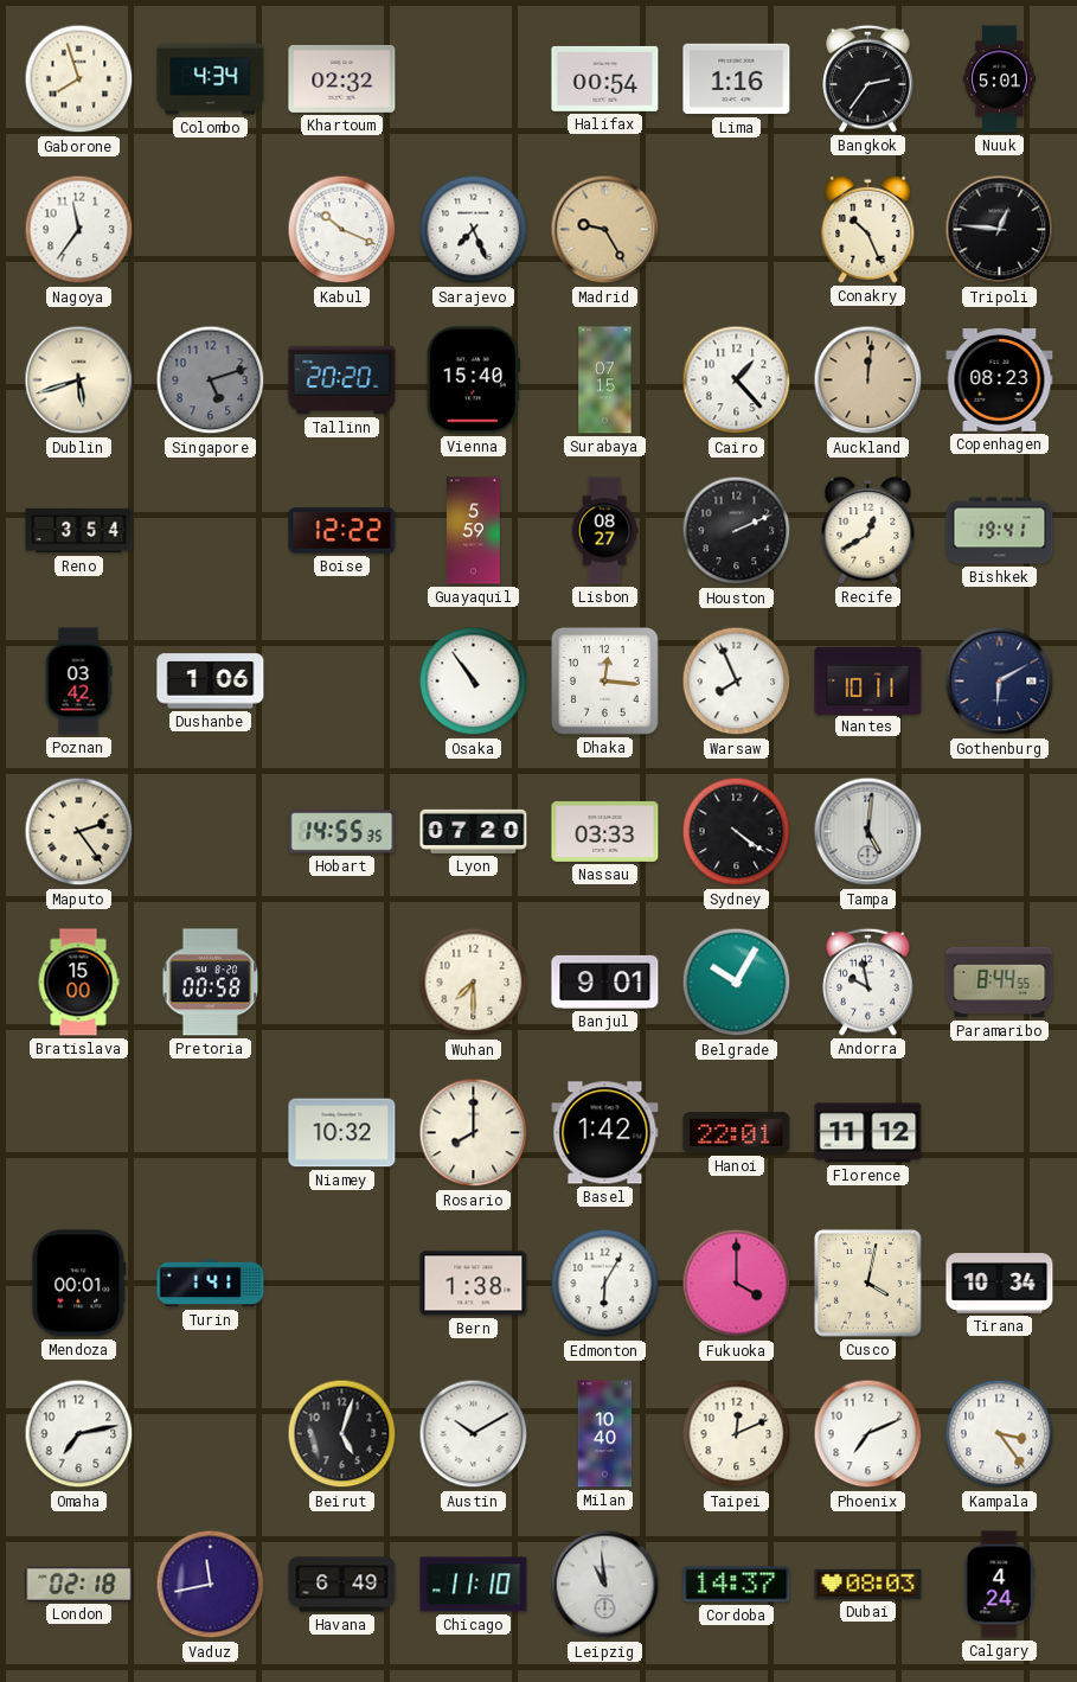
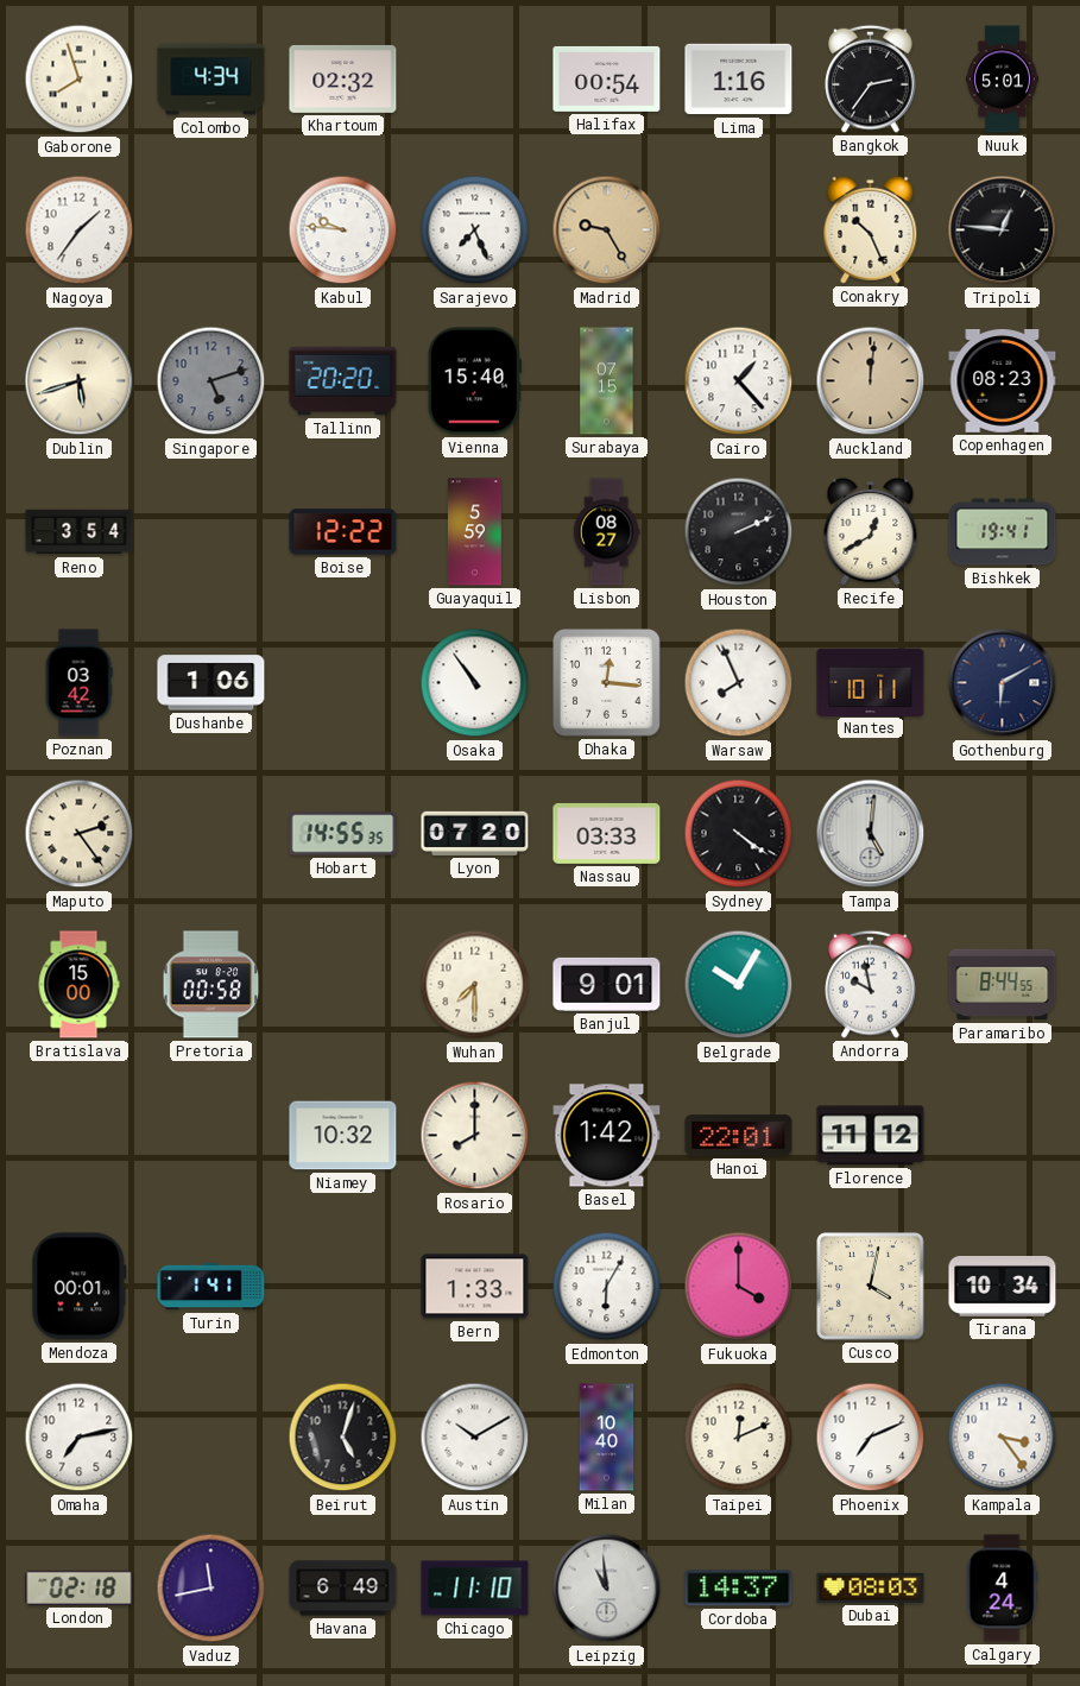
Nagoya: 11:36 -> 1:36 (80, 231)
Kabul: 10:19 -> 9:46 (343, 231)
Bern: 1:38 -> 1:33 (475, 1287)
